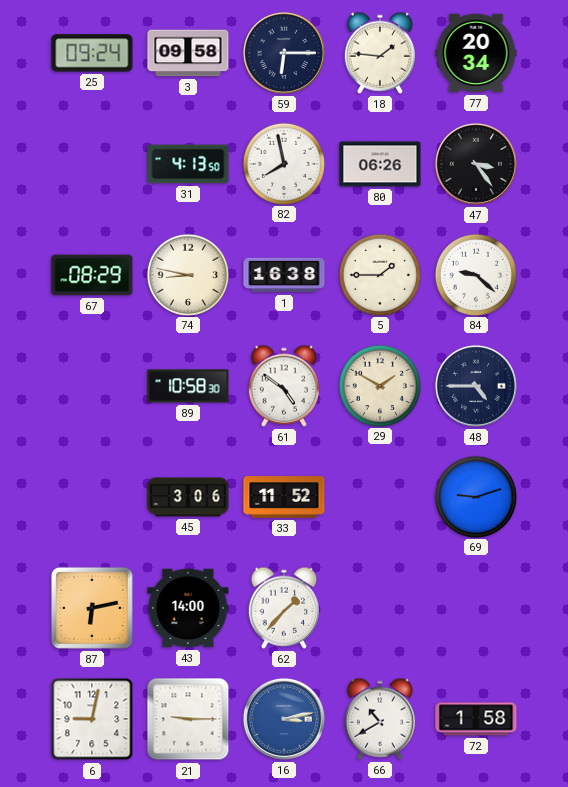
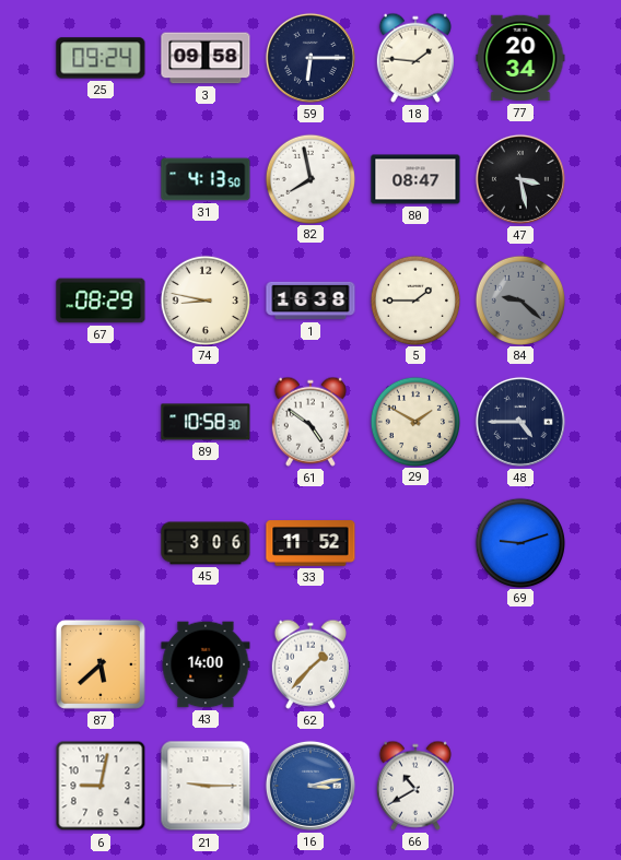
80: 06:26 -> 08:47 (415, 179)
47: 3:24 -> 3:28 (520, 179)
84 dial: white -> grey (519, 299)
87: 6:13 -> 5:38 (101, 664)
72: 1:58 -> none (476, 719)
